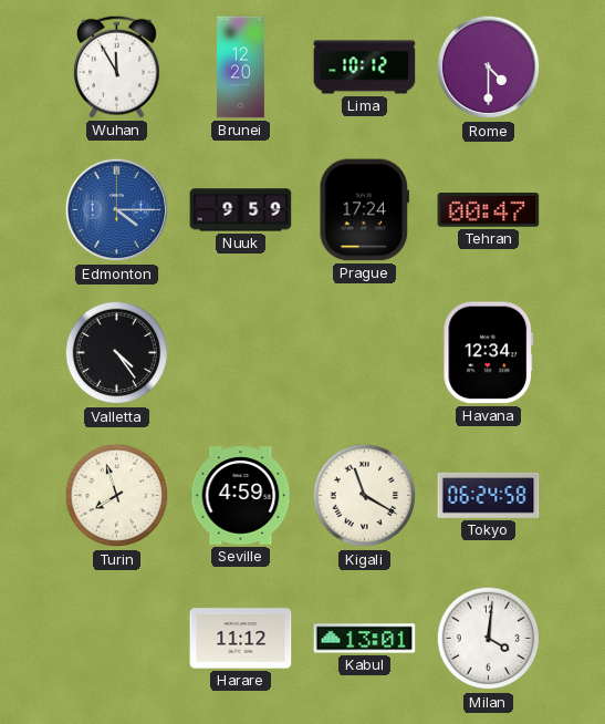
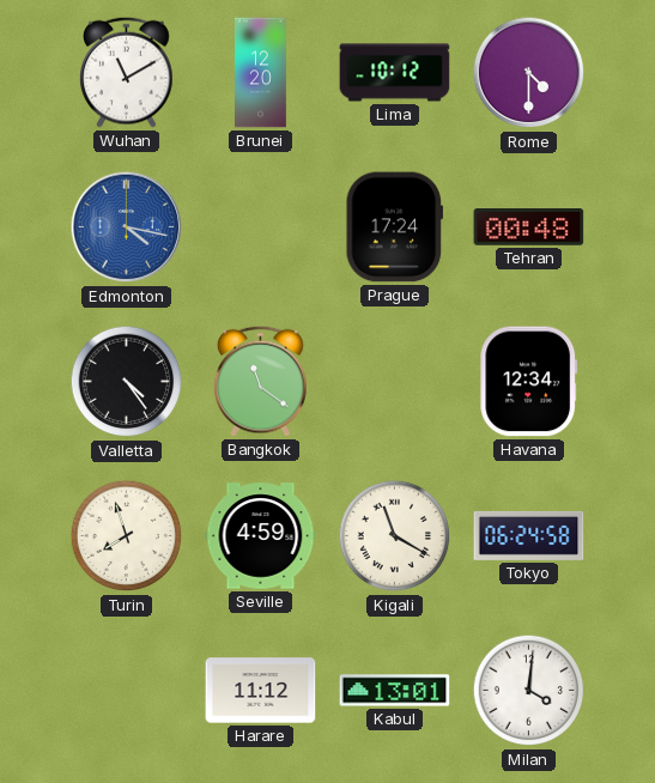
Wuhan: 11:55 -> 11:10 (127, 72)
Edmonton: 4:15 -> 4:17 (127, 227)
Nuuk: 9:59 -> none (241, 210)
Tehran: 00:47 -> 00:48 (529, 227)
Bangkok: none -> 11:21 (261, 381)
